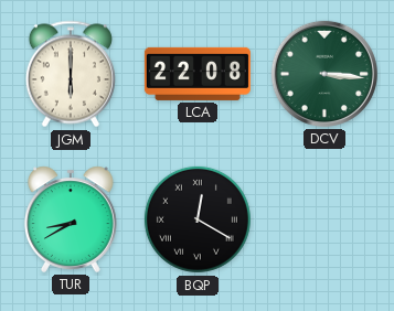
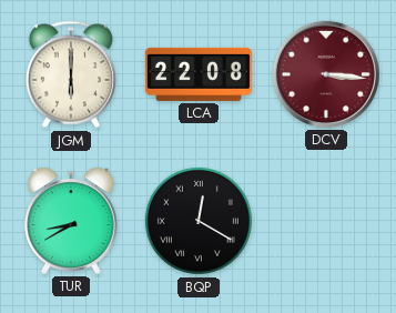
DCV dial: green -> burgundy (326, 74)
